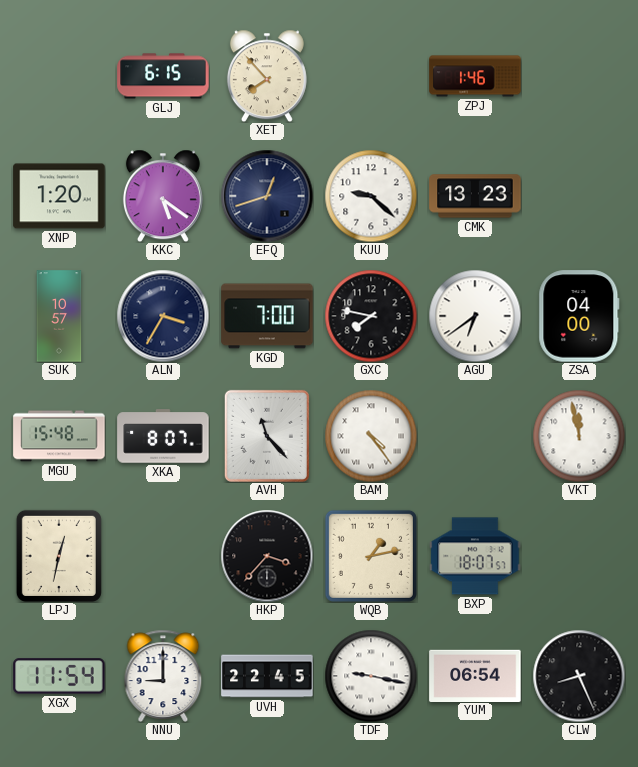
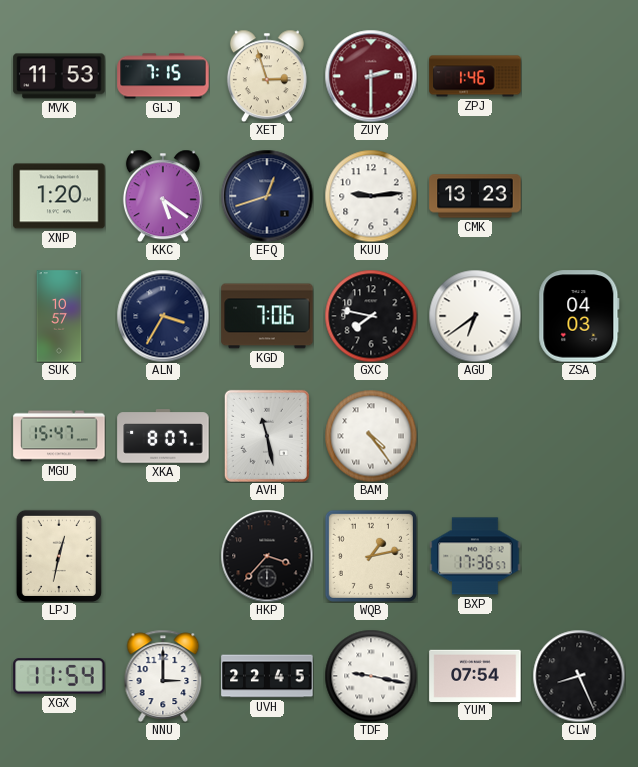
MVK: none -> 11:53 (59, 76)
GLJ: 6:15 -> 7:15 (163, 76)
XET: 7:53 -> 2:57 (267, 76)
ZUY: none -> 2:30 (371, 76)
KUU: 9:22 -> 9:14 (371, 196)
KGD: 7:00 -> 7:06 (267, 316)
ZSA: 04:00 -> 04:03 (579, 316)
MGU: 15:48 -> 15:47 (59, 436)
AVH: 11:23 -> 11:28 (267, 436)
VKT: 11:58 -> none (579, 436)
BXP: 18:07 -> 17:36 (475, 556)
NNU: 9:00 -> 3:00 (163, 676)
YUM: 06:54 -> 07:54 (475, 675)
